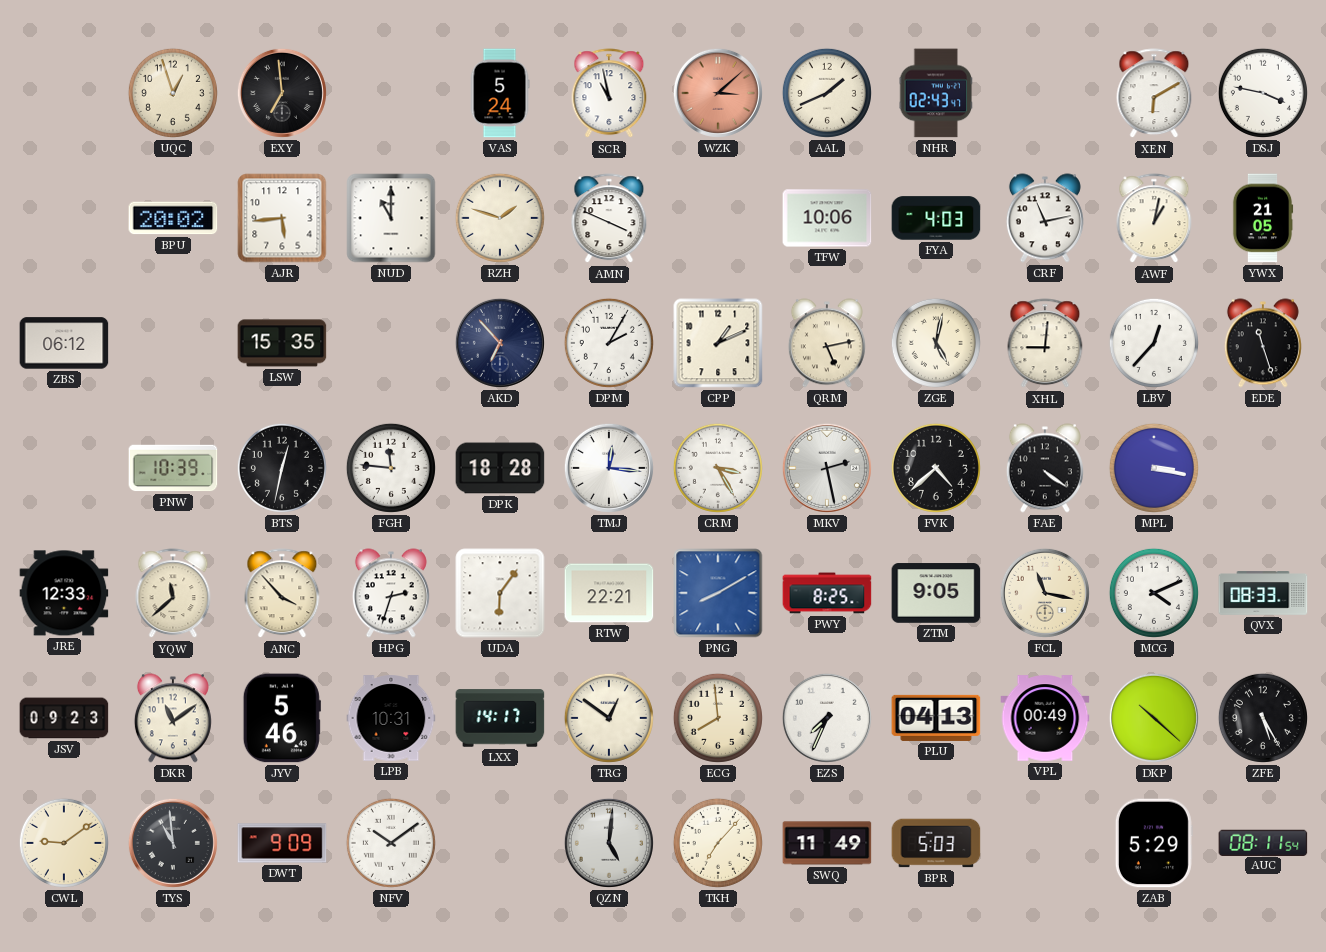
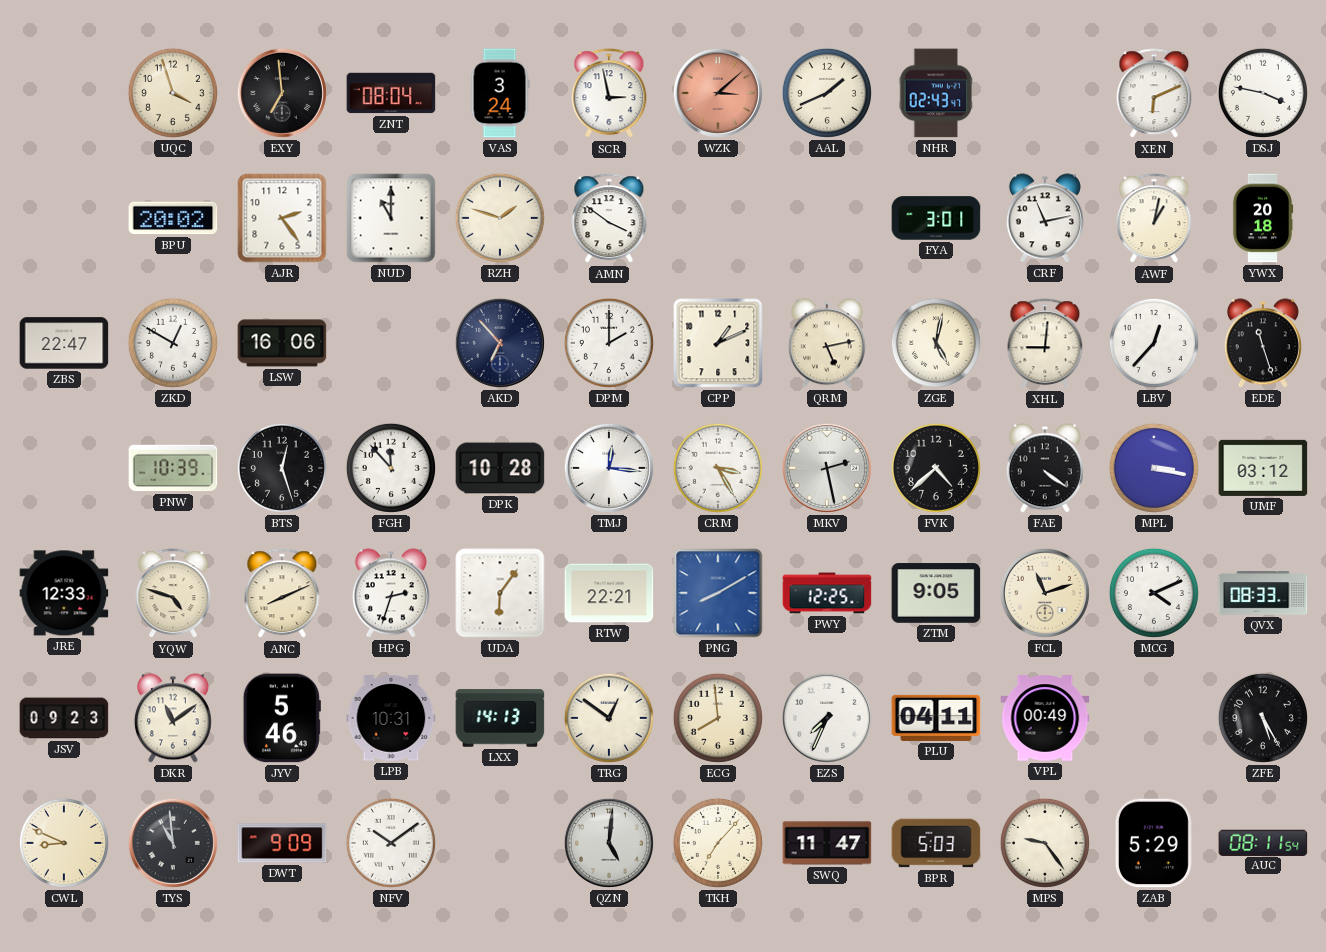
UQC: 12:57 -> 3:57 (173, 93)
ZNT: none -> 08:04 (391, 93)
VAS: 5:24 -> 3:24 (500, 93)
SCR: 10:58 -> 2:58 (609, 94)
XEN: 6:10 -> 6:11 (1154, 94)
AJR: 5:44 -> 2:24 (282, 218)
AMN: 3:49 -> 3:51 (609, 219)
TFW: 10:06 -> none (827, 218)
FYA: 4:03 -> 3:01 (936, 218)
YWX: 21:05 -> 20:18 (1263, 218)
ZBS: 06:12 -> 22:47 (64, 343)
ZKD: none -> 12:50 (173, 343)
LSW: 15:35 -> 16:06 (282, 343)
DPM: 2:05 -> 2:00 (609, 343)
BTS: 12:32 -> 12:27 (282, 468)
FGH: 11:46 -> 11:53 (391, 468)
DPK: 18:28 -> 10:28 (500, 468)
UMF: none -> 03:12 (1263, 468)
YQW: 11:38 -> 4:48 (173, 594)
ANC: 3:53 -> 8:11 (282, 594)
PWY: 8:25 -> 12:25 (827, 593)
FCL: 11:17 -> 11:12 (1045, 593)
LXX: 14:17 -> 14:13 (500, 718)
PLU: 04:13 -> 04:11 (936, 718)
DKP: 10:22 -> none (1154, 718)
CWL: 9:09 -> 8:49 (64, 843)
SWQ: 11:49 -> 11:47 (827, 843)
MPS: none -> 9:24 (1045, 843)
